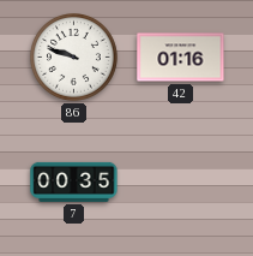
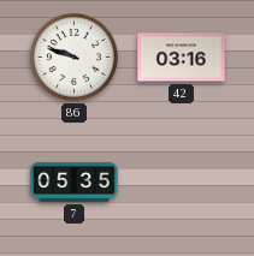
42: 01:16 -> 03:16 (182, 58)
7: 00:35 -> 05:35 (75, 181)
